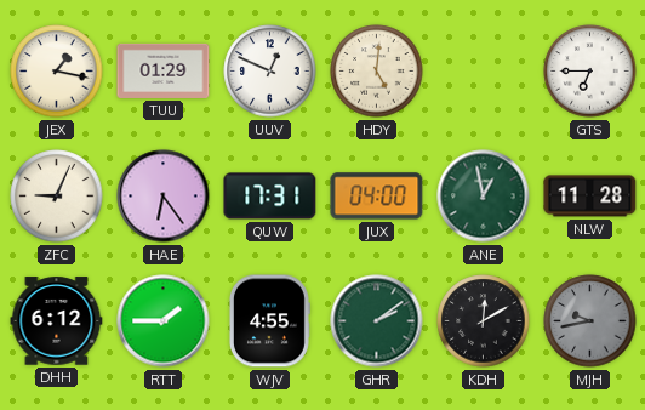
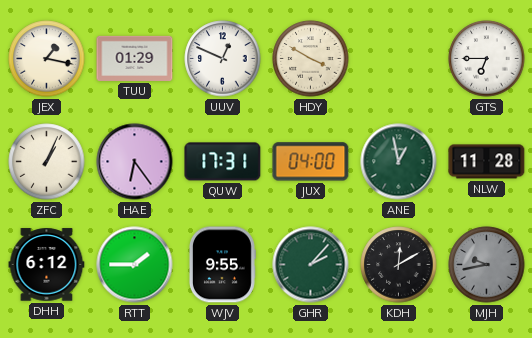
HDY: 5:01 -> 3:50 (311, 59)
ZFC: 9:04 -> 1:04 (47, 162)
WJV: 4:55 -> 9:55 (223, 265)
GHR: 2:09 -> 2:07 (311, 265)
